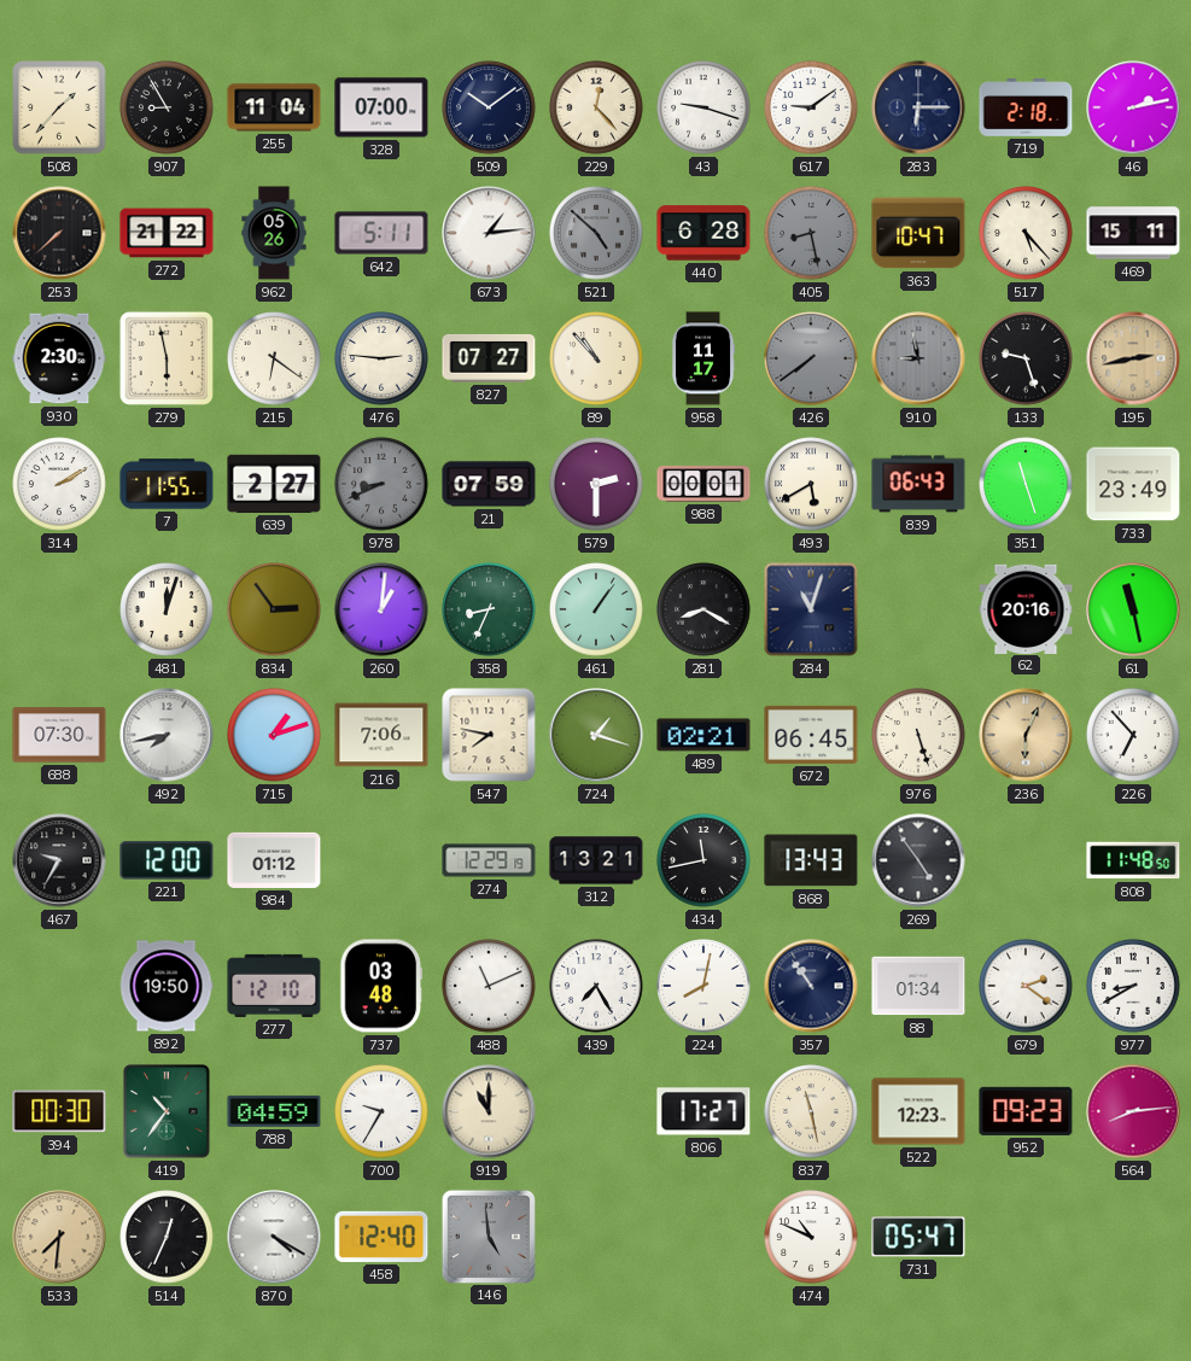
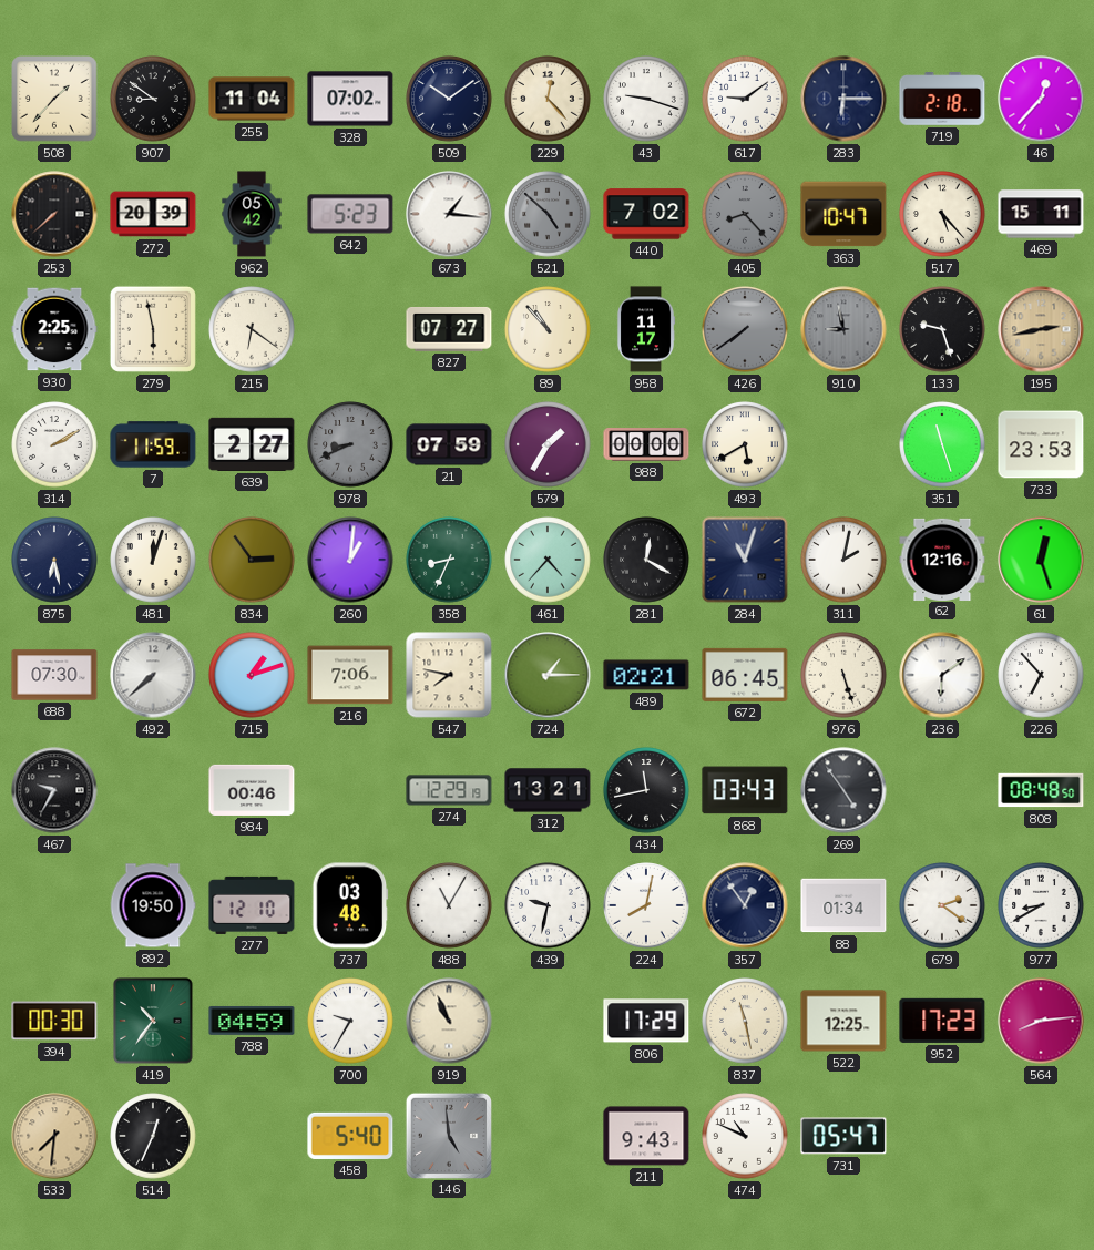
907: 8:55 -> 8:51 (153, 99)
328: 07:00 -> 07:02 (350, 99)
46: 2:13 -> 12:37 (1041, 99)
272: 21:22 -> 20:39 (153, 214)
962: 05:26 -> 05:42 (252, 214)
642: 5:11 -> 5:23 (350, 214)
673: 1:14 -> 1:16 (449, 214)
440: 6:28 -> 7:02 (646, 214)
405: 8:28 -> 8:23 (745, 214)
930: 2:30 -> 2:25 (54, 329)
476: 2:46 -> none (381, 358)
7: 11:55 -> 11:59 (153, 444)
579: 2:30 -> 1:35 (548, 444)
988: 00:01 -> 00:00 (646, 444)
839: 06:43 -> none (918, 484)
733: 23:49 -> 23:53 (1041, 444)
875: none -> 6:28 (54, 560)
461: 1:06 -> 4:37 (548, 560)
281: 8:20 -> 12:20 (646, 560)
311: none -> 2:02 (843, 560)
62: 20:16 -> 12:16 (942, 559)
61: 11:28 -> 12:27 (1041, 560)
492: 7:43 -> 7:38 (153, 675)
724: 1:18 -> 1:15 (548, 675)
236: 6:04 -> 6:09 (942, 675)
236 dial: champagne -> white (942, 675)
221: 12:00 -> none (167, 860)
984: 01:12 -> 00:46 (252, 790)
868: 13:43 -> 03:43 (745, 790)
808: 11:48 -> 08:48 (1041, 790)
488: 11:11 -> 11:05 (449, 905)
439: 7:25 -> 9:32 (548, 905)
357: 10:54 -> 12:54 (745, 905)
919: 11:00 -> 10:56 (449, 1021)
806: 17:27 -> 17:29 (646, 1021)
522: 12:23 -> 12:25 (843, 1021)
952: 09:23 -> 17:23 (942, 1021)
870: 4:20 -> none (274, 1237)
458: 12:40 -> 5:40 (350, 1136)
211: none -> 9:43 (646, 1136)
